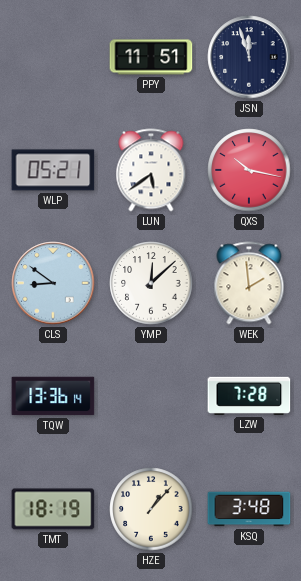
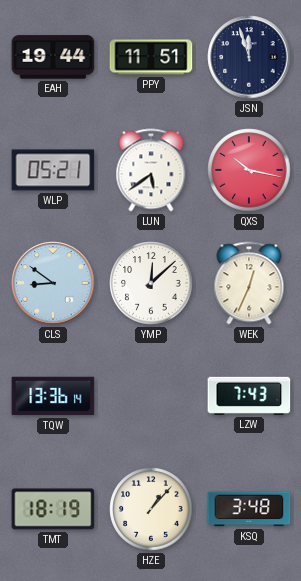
EAH: none -> 19:44 (53, 57)
WEK: 1:59 -> 12:34 (249, 283)
LZW: 7:28 -> 7:43 (249, 396)
